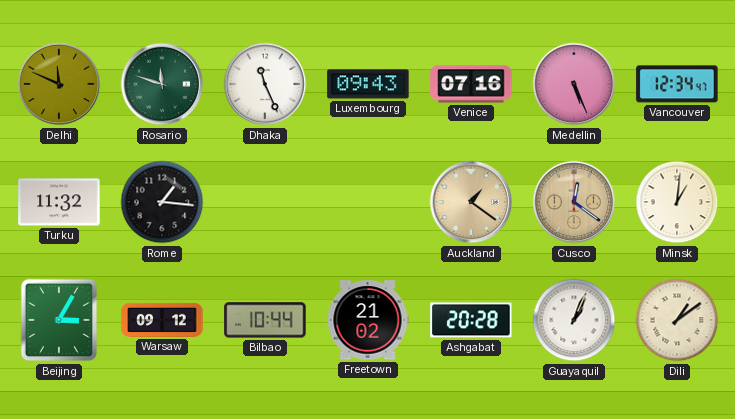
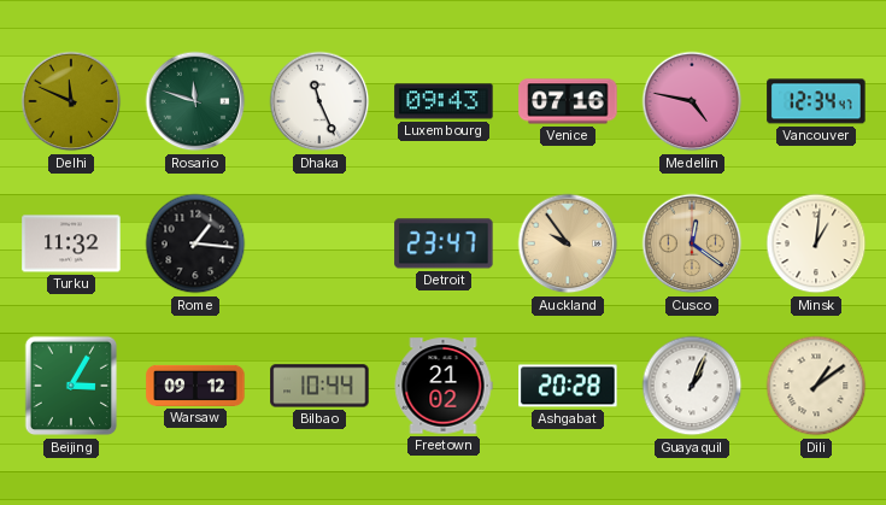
Medellin: 5:26 -> 4:47 (692, 101)
Detroit: none -> 23:47 (444, 243)
Auckland: 1:21 -> 9:54 (568, 243)
